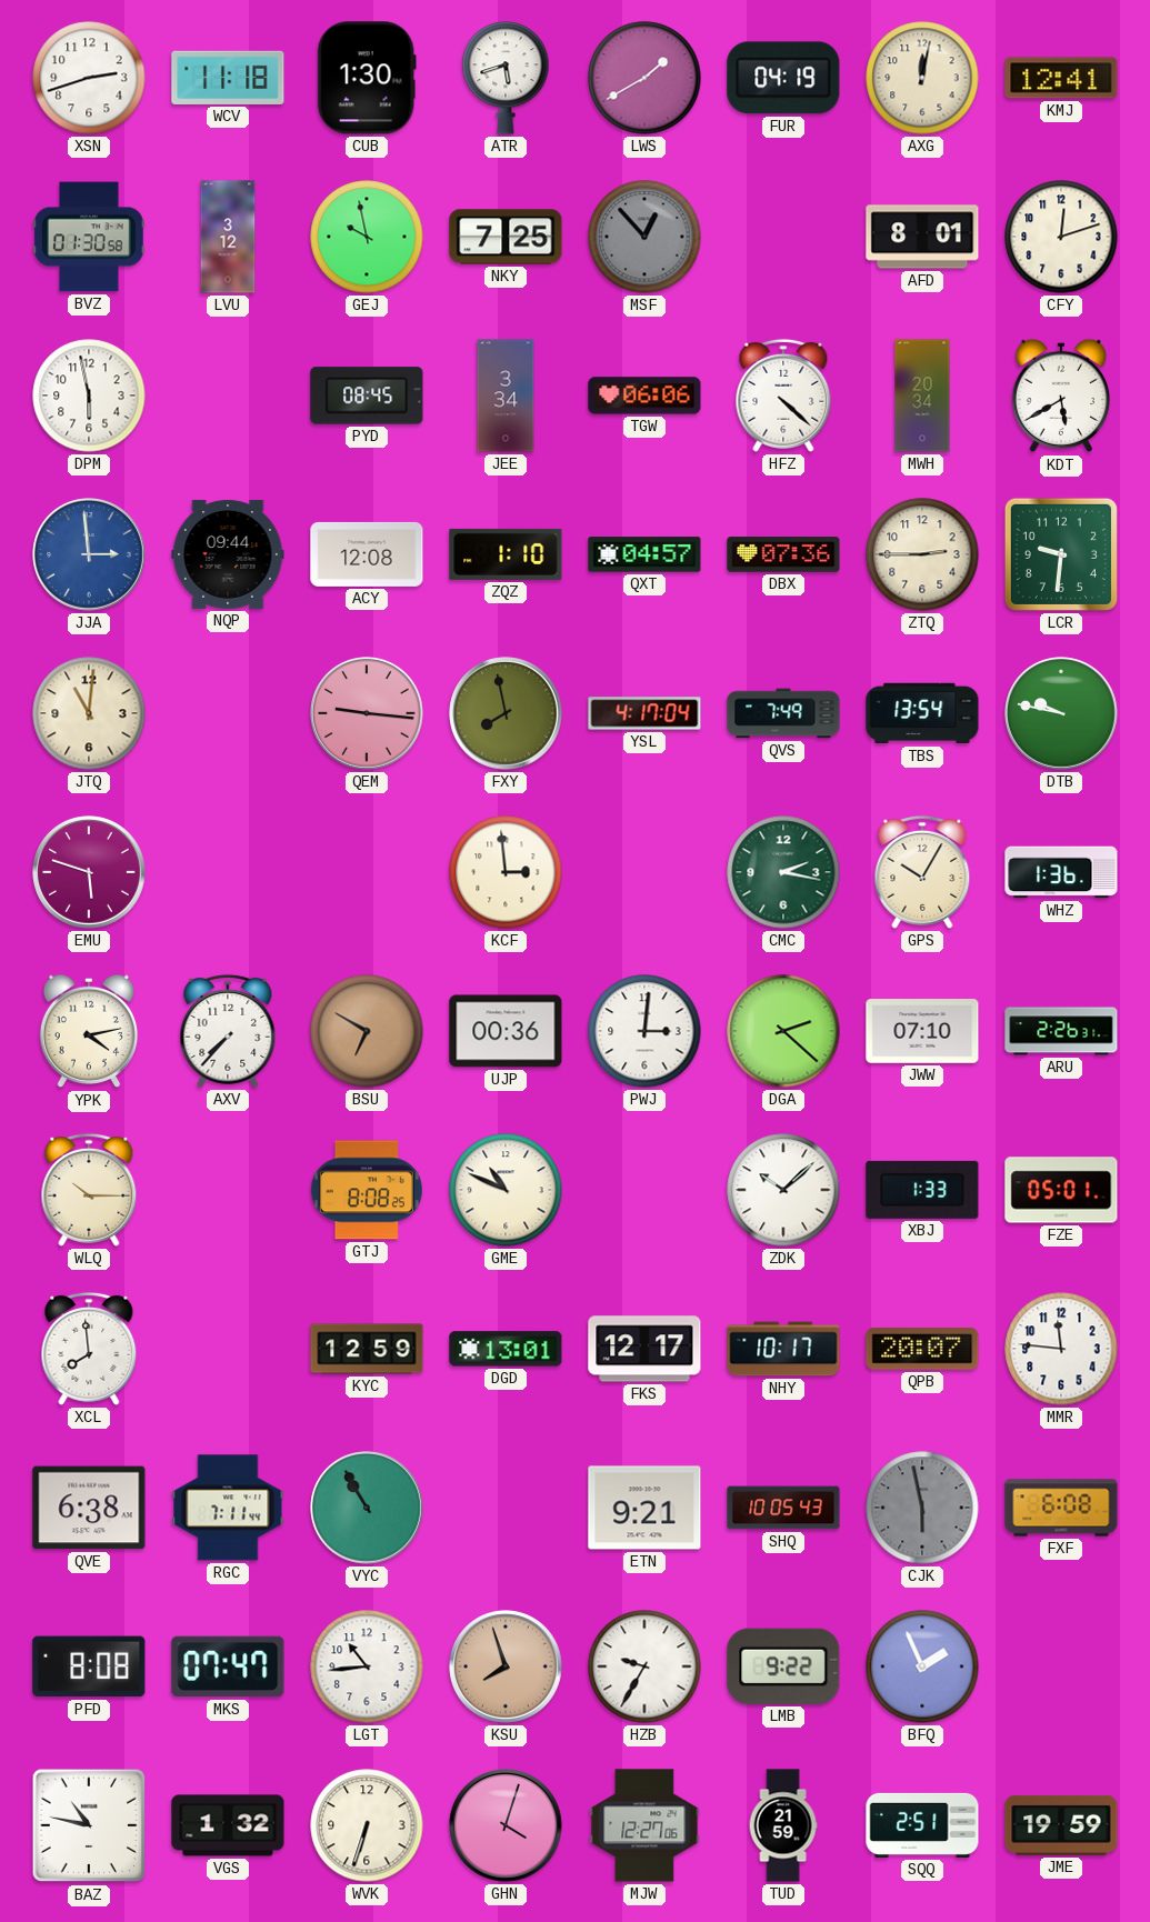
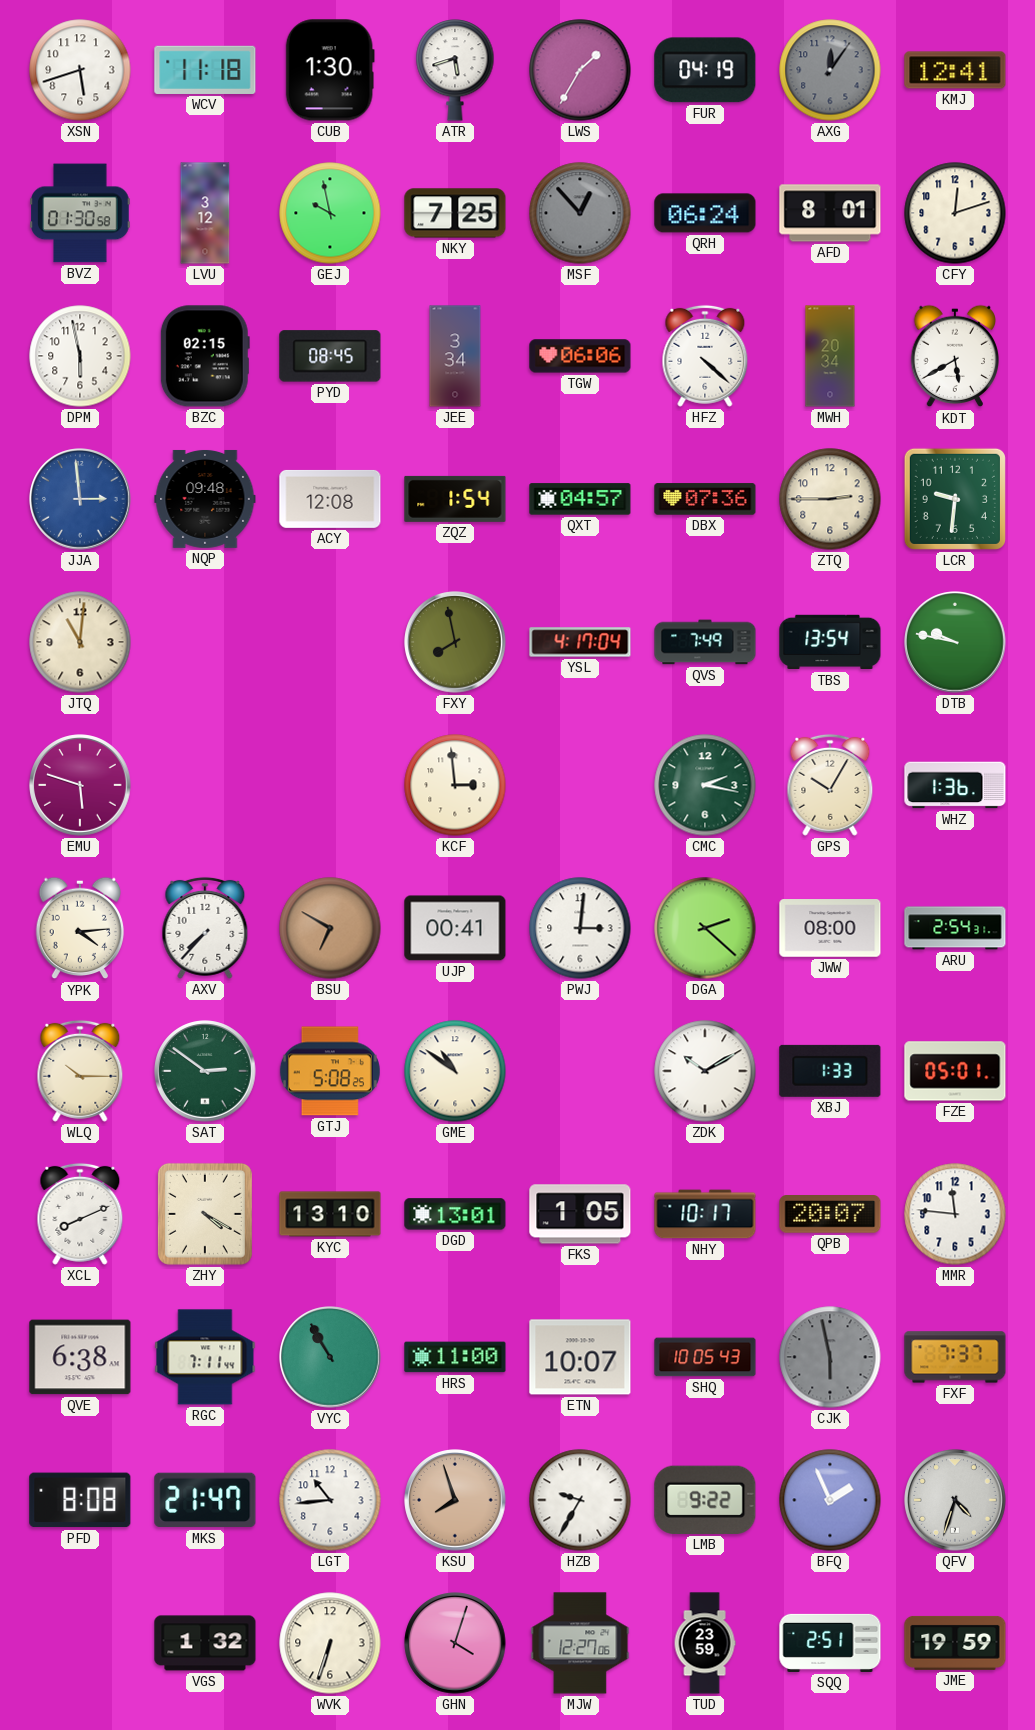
XSN: 2:42 -> 5:42 (80, 70)
LWS: 1:40 -> 1:35 (580, 70)
AXG: 12:02 -> 12:06 (830, 70)
AXG dial: cream -> grey (830, 70)
QRH: none -> 06:24 (705, 213)
BZC: none -> 02:15 (205, 356)
NQP: 09:44 -> 09:48 (205, 499)
ZQZ: 1:10 -> 1:54 (455, 499)
QEM: 9:16 -> none (367, 713)
YPK: 4:13 -> 4:14 (80, 928)
UJP: 00:36 -> 00:41 (455, 928)
JWW: 07:10 -> 08:00 (830, 928)
ARU: 2:26 -> 2:54 (955, 928)
SAT: none -> 2:51 (205, 1071)
GTJ: 8:08 -> 5:08 (330, 1071)
GME: 10:49 -> 10:51 (455, 1071)
ZDK: 10:08 -> 10:10 (705, 1071)
XCL: 7:59 -> 8:11 (80, 1214)
ZHY: none -> 4:20 (205, 1214)
KYC: 12:59 -> 13:10 (330, 1214)
FKS: 12:17 -> 1:05 (580, 1214)
HRS: none -> 11:00 (455, 1357)
ETN: 9:21 -> 10:07 (580, 1357)
FXF: 6:08 -> 7:37 (955, 1357)
MKS: 07:47 -> 21:47 (205, 1500)
QFV: none -> 4:33 (955, 1500)
BAZ: 10:47 -> none (89, 1825)
TUD: 21:59 -> 23:59 (705, 1643)
